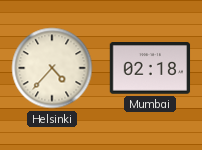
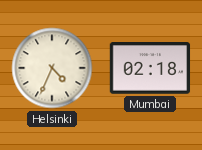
Helsinki: 4:37 -> 4:34 (52, 68)
